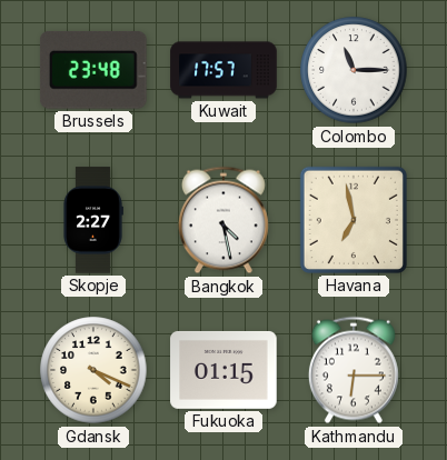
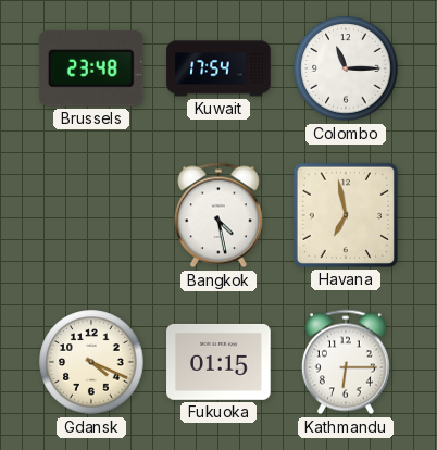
Kuwait: 17:57 -> 17:54 (218, 68)
Skopje: 2:27 -> none (93, 220)
